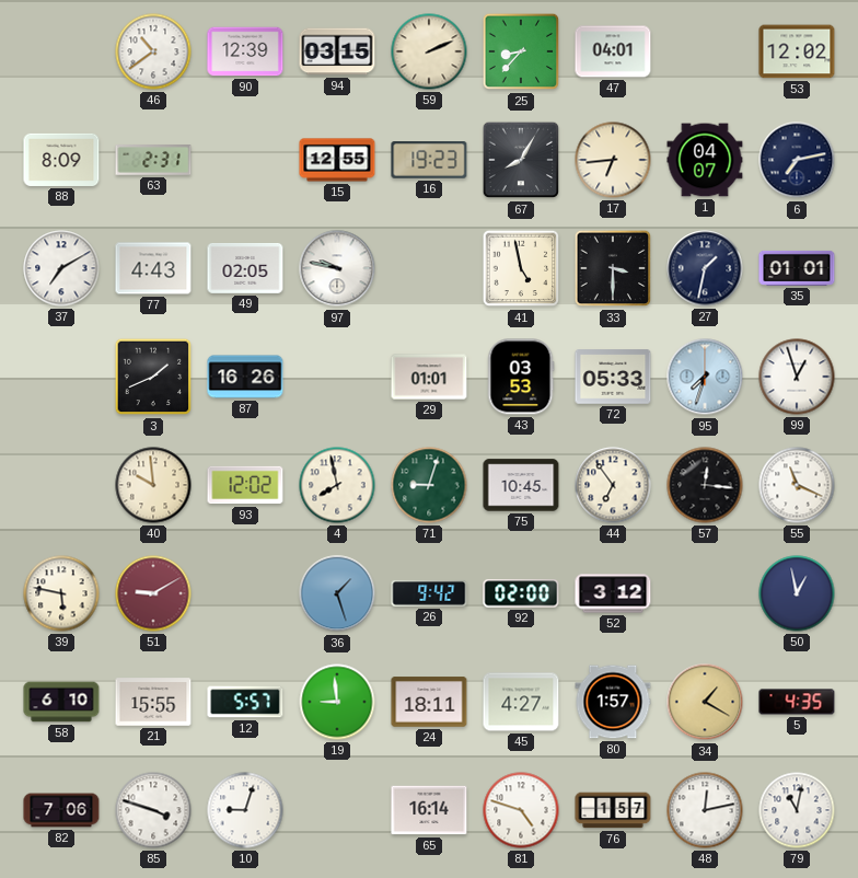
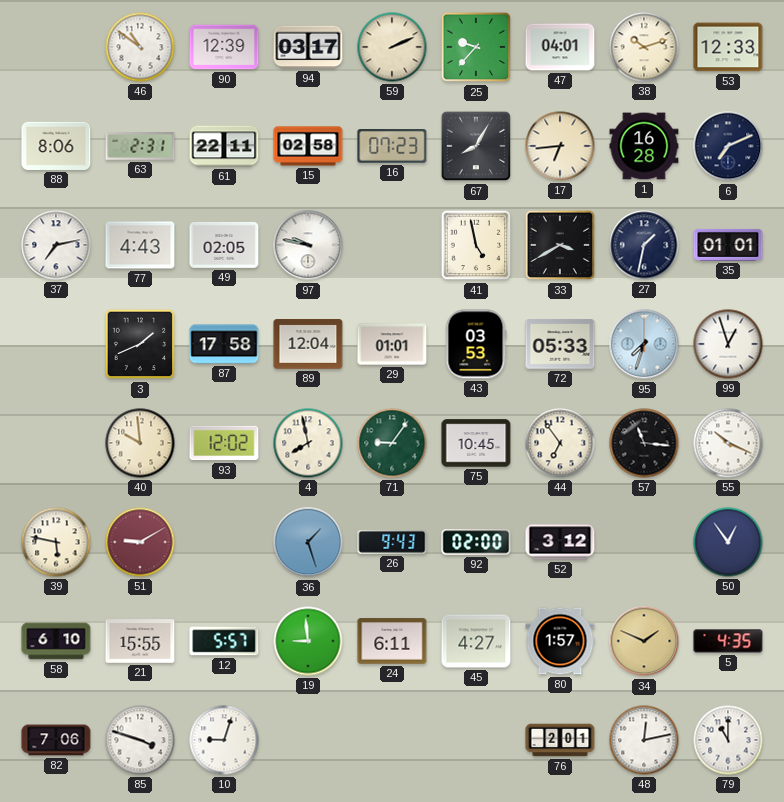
46: 10:39 -> 10:51 (140, 47)
94: 03:15 -> 03:17 (308, 47)
25: 8:37 -> 9:37 (476, 47)
38: none -> 10:12 (644, 47)
53: 12:02 -> 12:33 (728, 47)
88: 8:09 -> 8:06 (56, 146)
61: none -> 22:11 (224, 146)
15: 12:55 -> 02:58 (308, 146)
16: 19:23 -> 07:23 (392, 147)
1: 04:07 -> 16:28 (644, 146)
6: 7:13 -> 7:11 (728, 146)
37: 7:10 -> 7:13 (56, 245)
33: 3:30 -> 3:40 (560, 245)
87: 16:26 -> 17:58 (224, 344)
89: none -> 12:04 (308, 344)
71: 9:03 -> 9:06 (392, 443)
57: 12:16 -> 11:16 (644, 443)
55: 11:19 -> 10:19 (728, 443)
26: 9:42 -> 9:43 (392, 542)
50: 12:58 -> 12:54 (728, 542)
24: 18:11 -> 6:11 (392, 641)
34: 1:20 -> 1:49 (644, 641)
65: 16:14 -> none (429, 810)
81: 4:48 -> none (521, 810)
76: 1:57 -> 2:01 (560, 740)
79: 11:02 -> 11:00 (728, 740)
